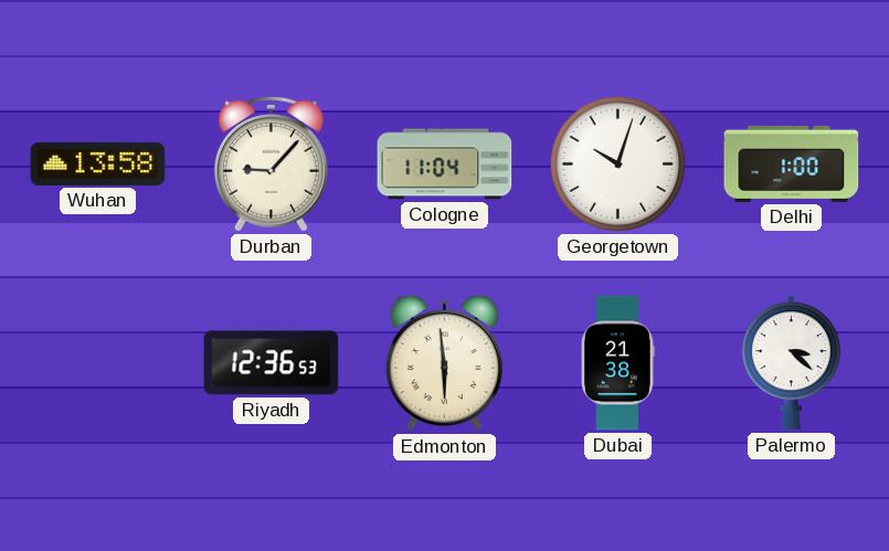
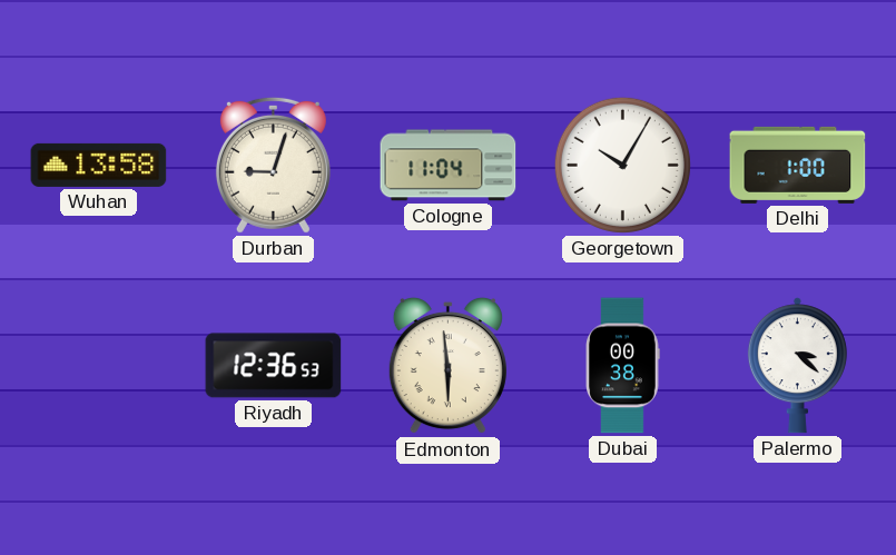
Durban: 9:07 -> 9:03 (273, 165)
Georgetown: 10:03 -> 10:05 (622, 165)
Dubai: 21:38 -> 00:38 (622, 366)
